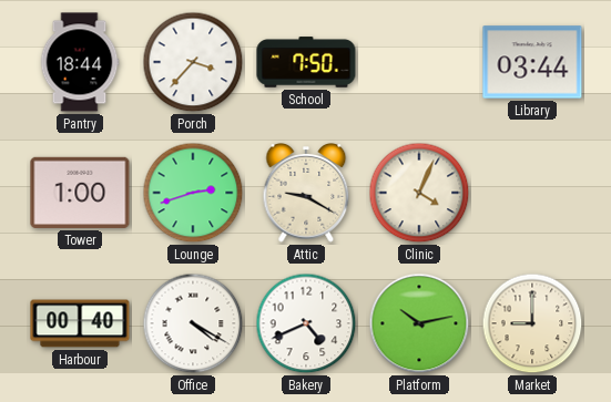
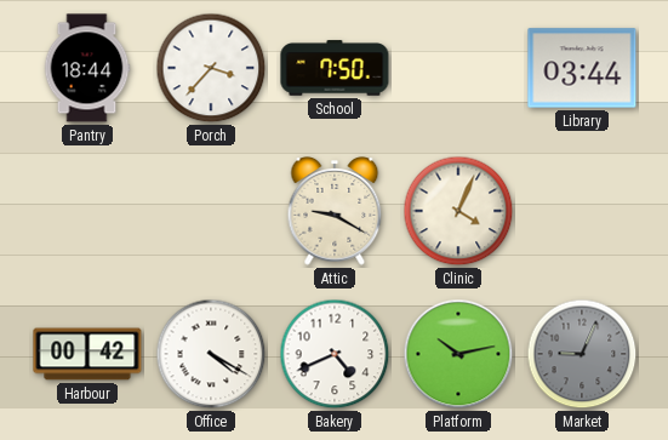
Tower: 1:00 -> none (80, 193)
Lounge: 2:42 -> none (193, 193)
Harbour: 00:40 -> 00:42 (87, 354)
Market: 9:00 -> 9:04 (582, 354)
Market dial: cream -> grey (582, 354)
